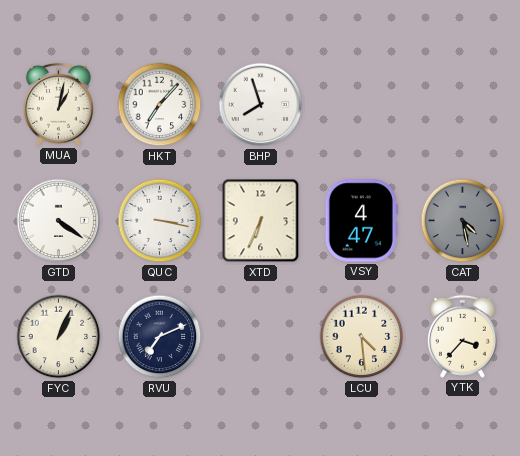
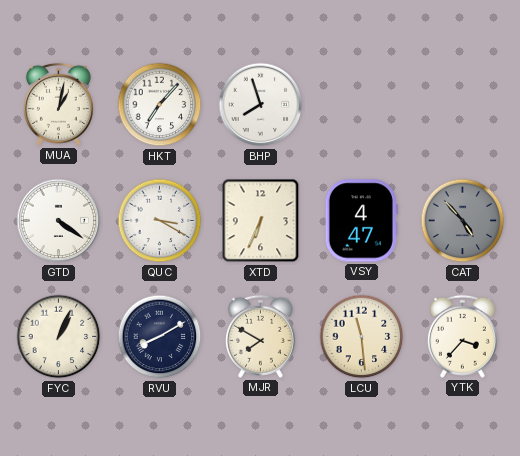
QUC: 3:17 -> 3:20 (160, 221)
CAT: 4:28 -> 4:53 (463, 221)
RVU: 7:11 -> 8:10 (160, 337)
MJR: none -> 7:50 (260, 336)
LCU: 4:29 -> 11:29 (362, 337)
